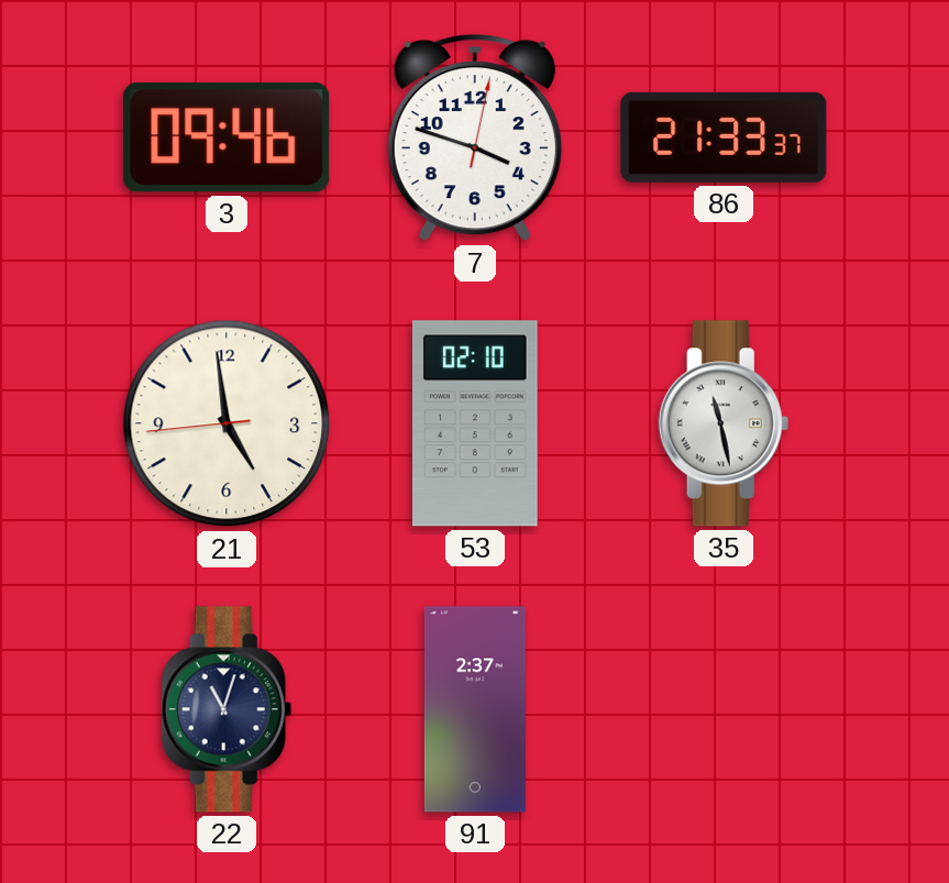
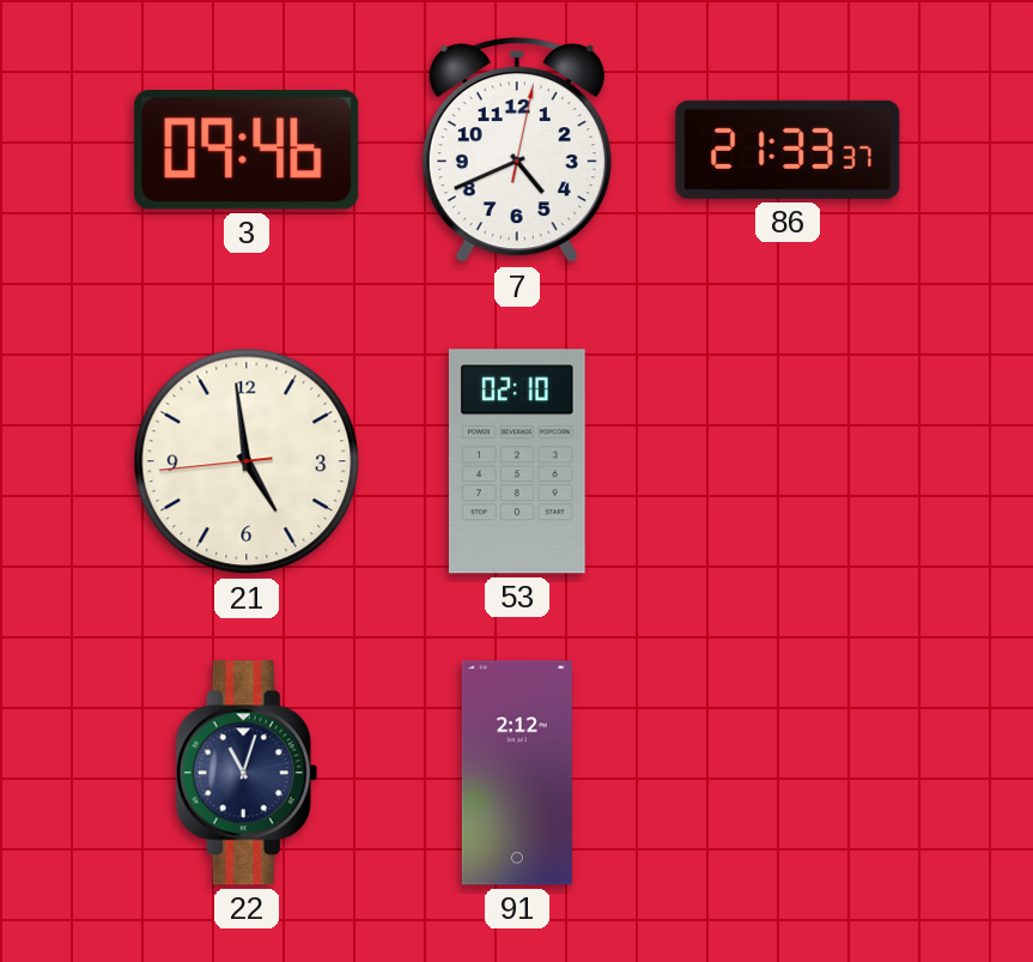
7: 3:48 -> 4:41 (517, 151)
35: 11:28 -> none (724, 423)
91: 2:37 -> 2:12 (517, 773)
